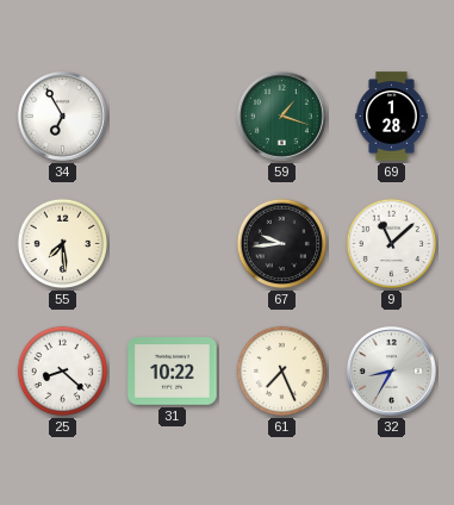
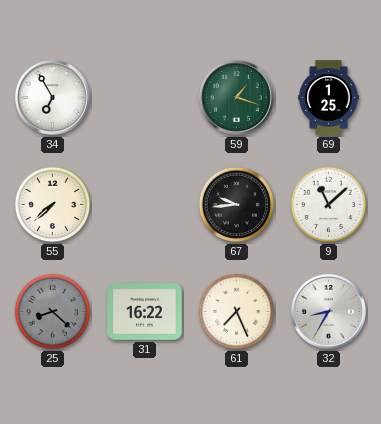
69: 1:28 -> 1:25 (329, 98)
55: 7:29 -> 7:38 (53, 205)
25 dial: white -> grey (53, 312)
31: 10:22 -> 16:22 (145, 312)
